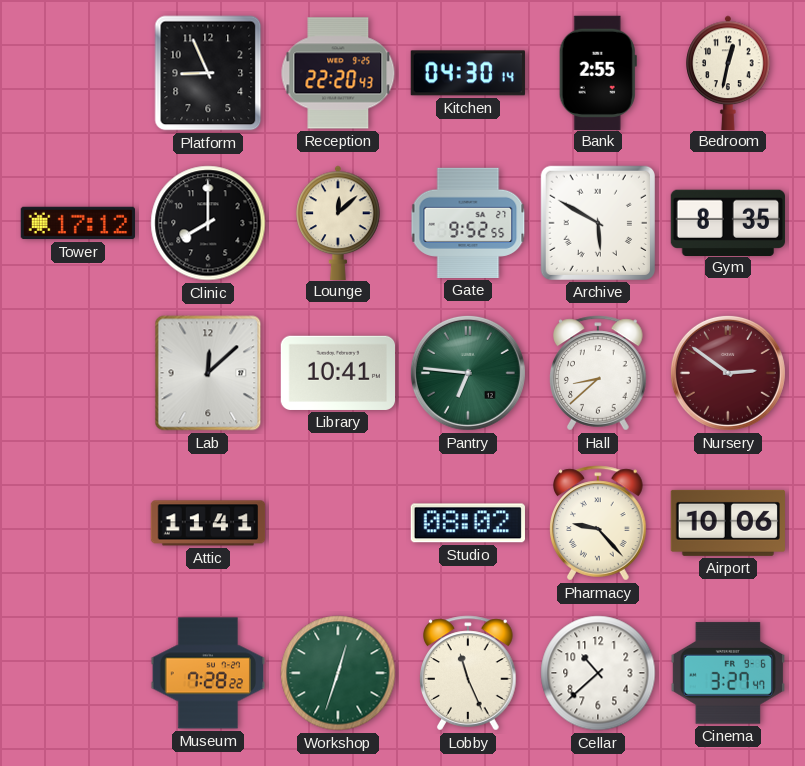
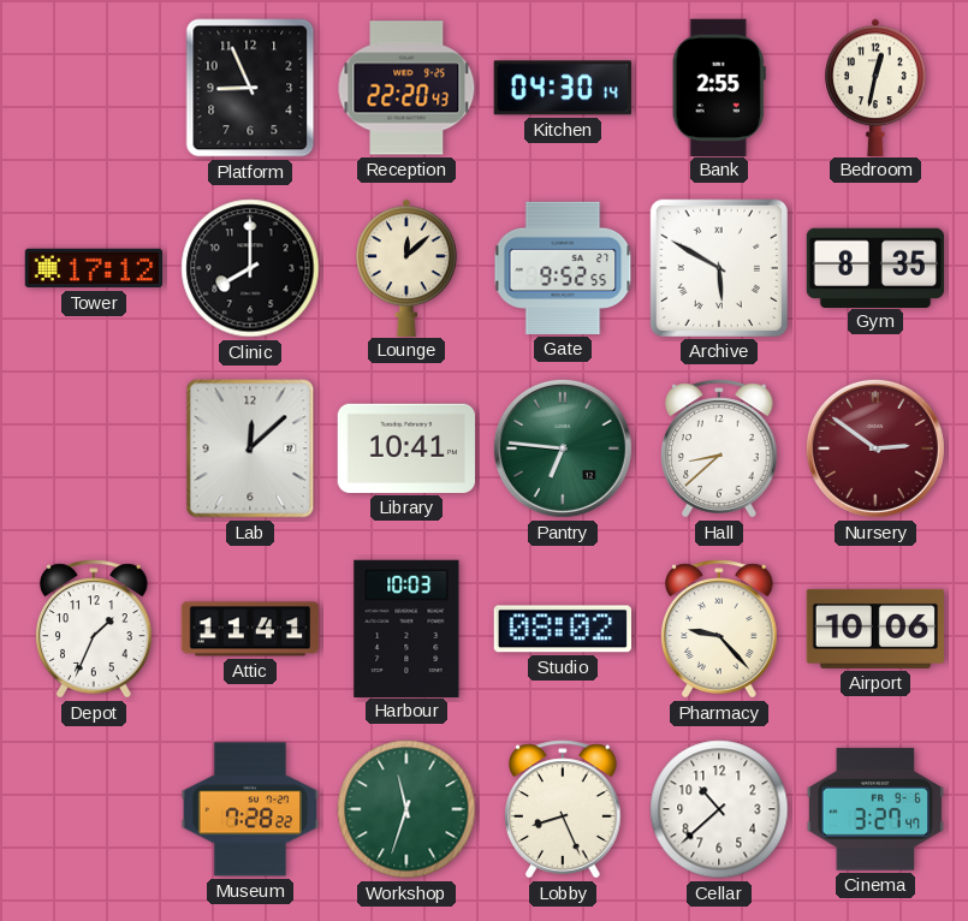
Depot: none -> 1:34 (94, 629)
Harbour: none -> 10:03 (406, 628)
Workshop: 12:33 -> 11:33 (406, 809)
Lobby: 11:26 -> 8:26 (563, 809)
